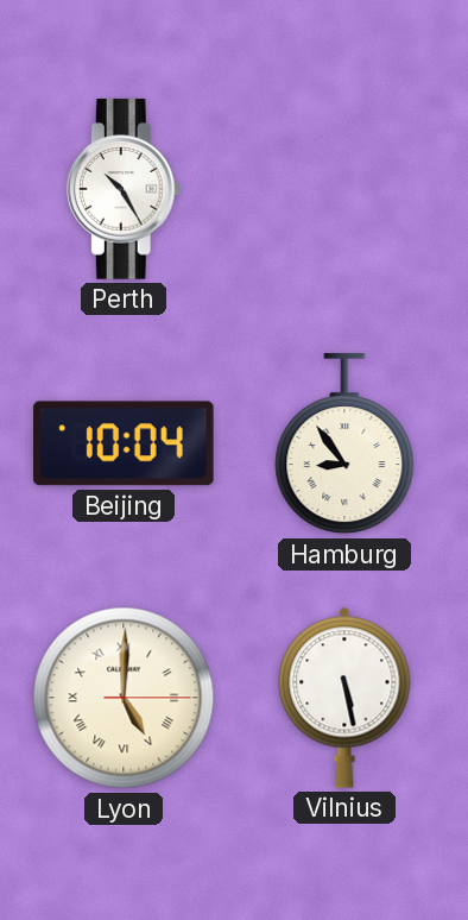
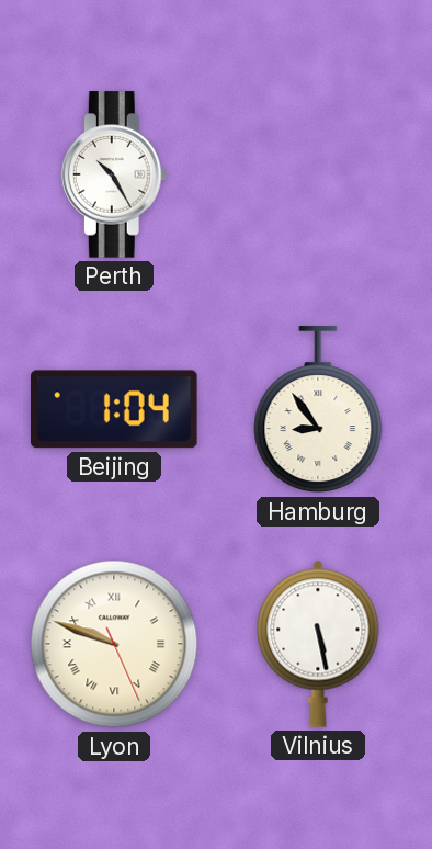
Beijing: 10:04 -> 1:04 (115, 409)
Lyon: 5:00 -> 9:48 (114, 644)
